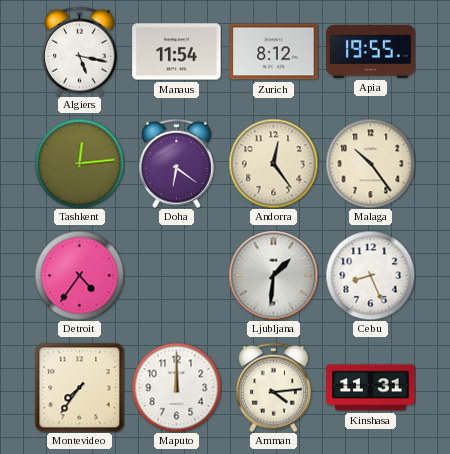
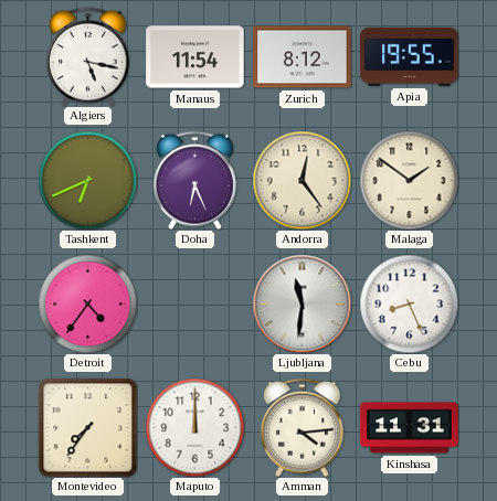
Tashkent: 12:14 -> 6:41 (87, 180)
Doha: 6:21 -> 6:26 (194, 180)
Malaga: 10:24 -> 1:51 (409, 180)
Ljubljana: 1:31 -> 11:31 (302, 303)
